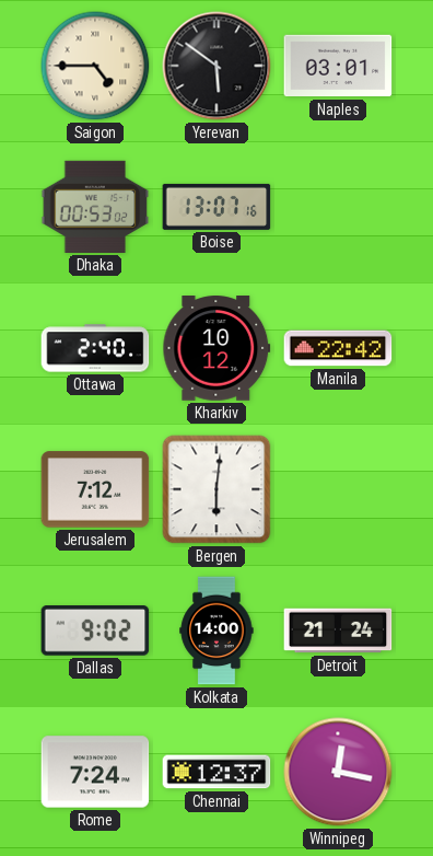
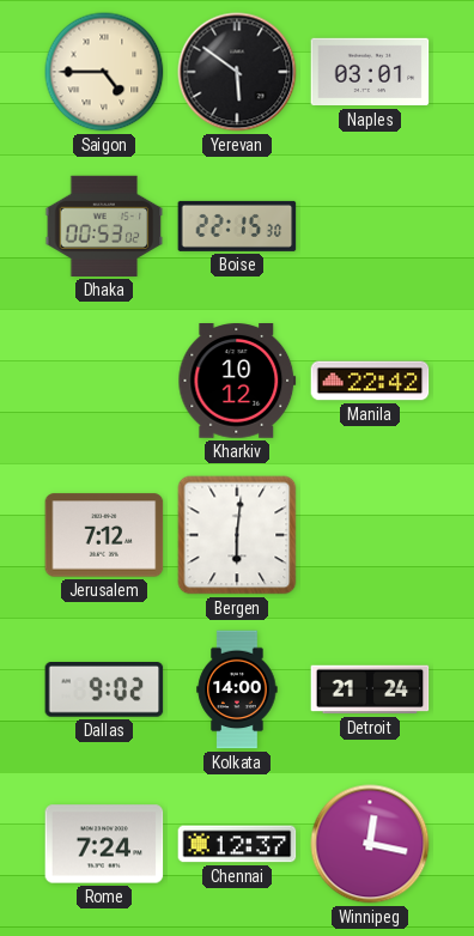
Boise: 13:07 -> 22:15 (237, 226)
Ottawa: 2:40 -> none (95, 348)
